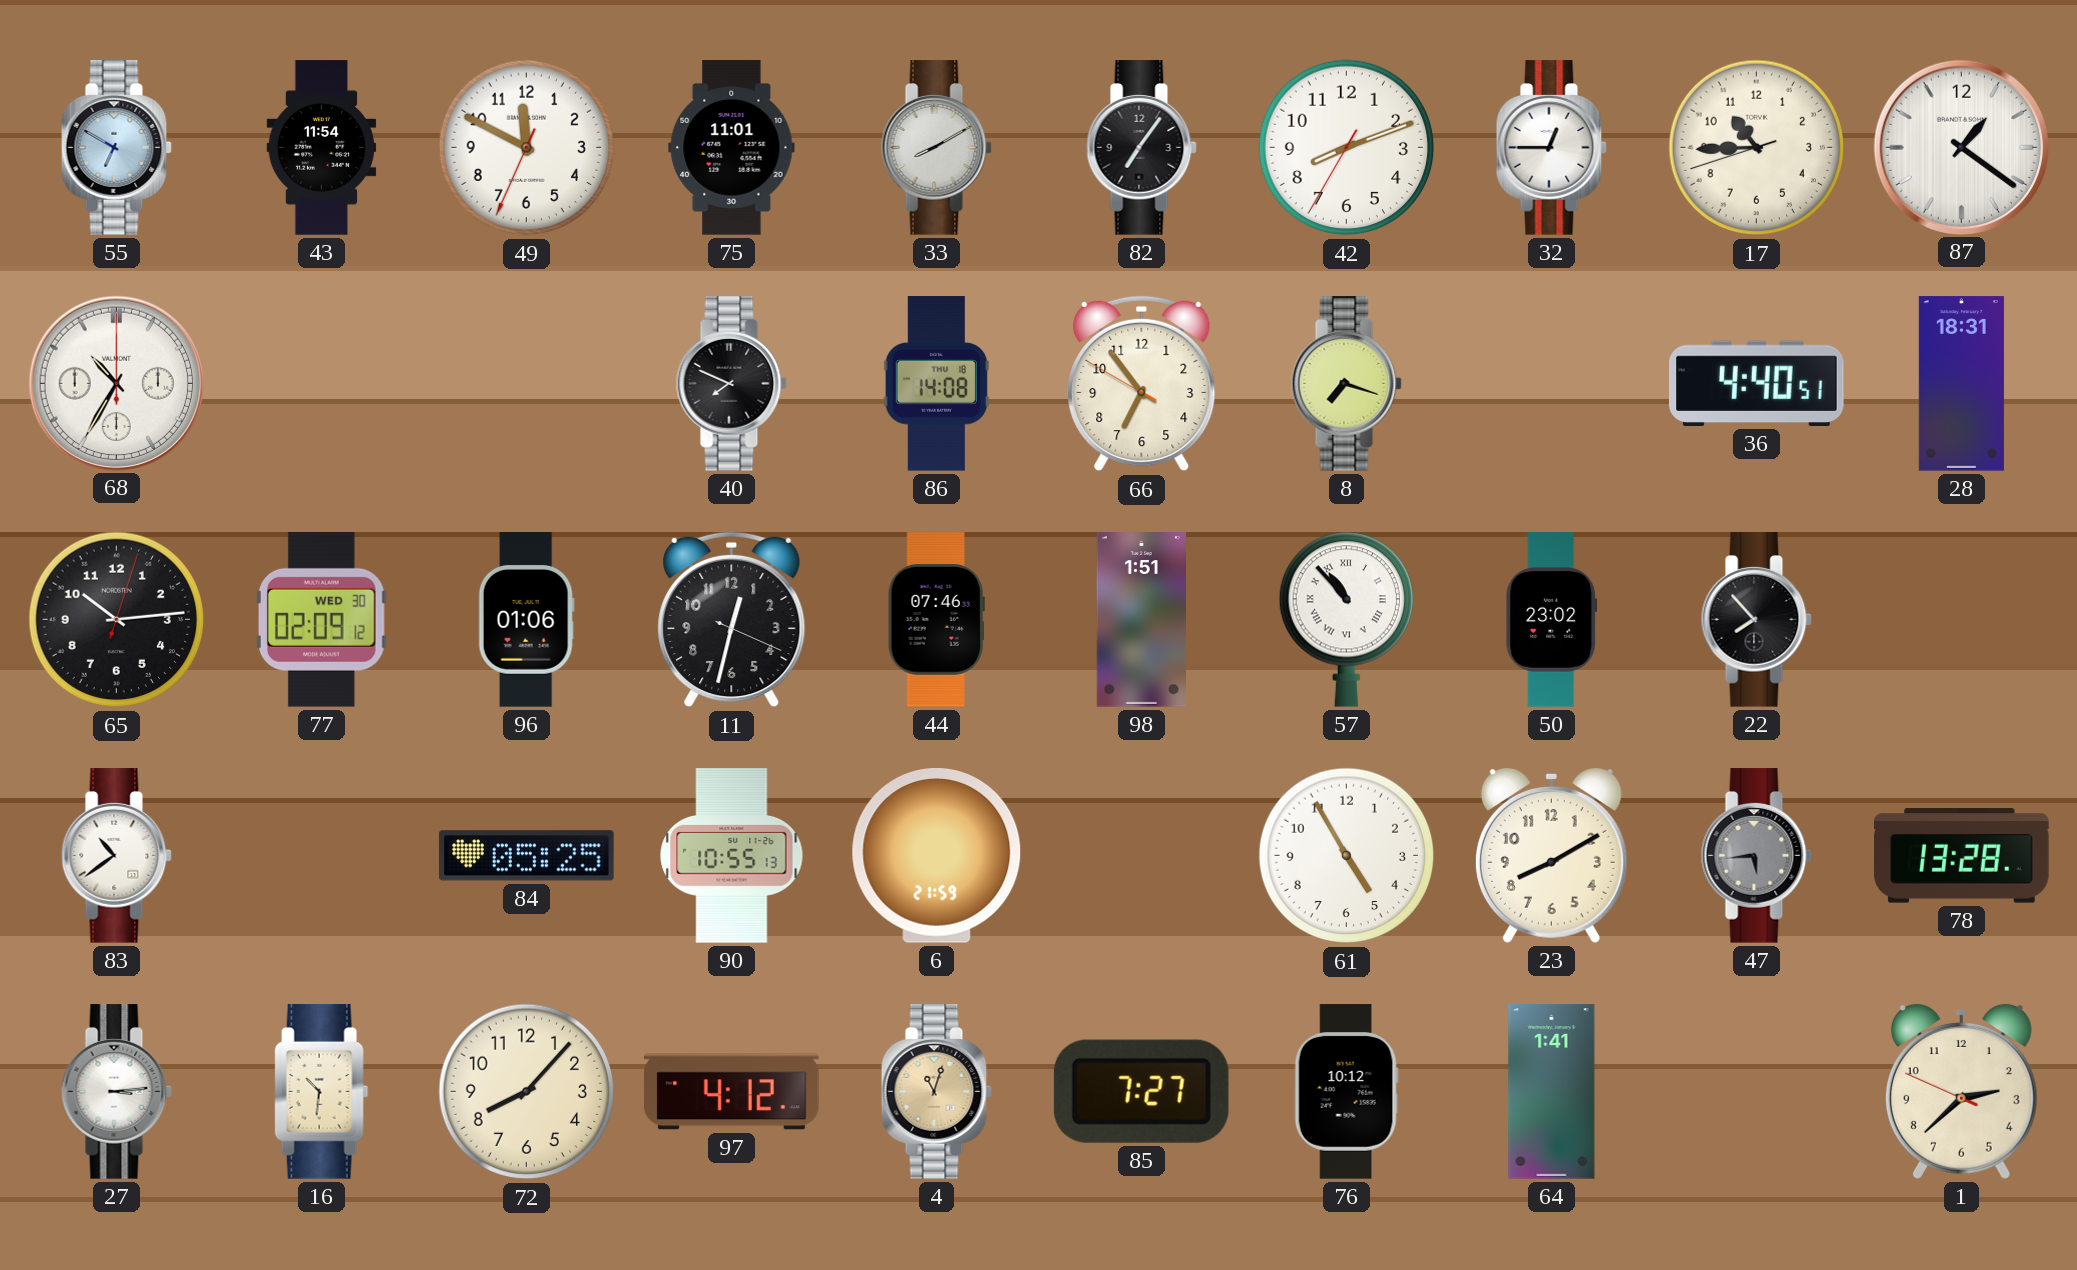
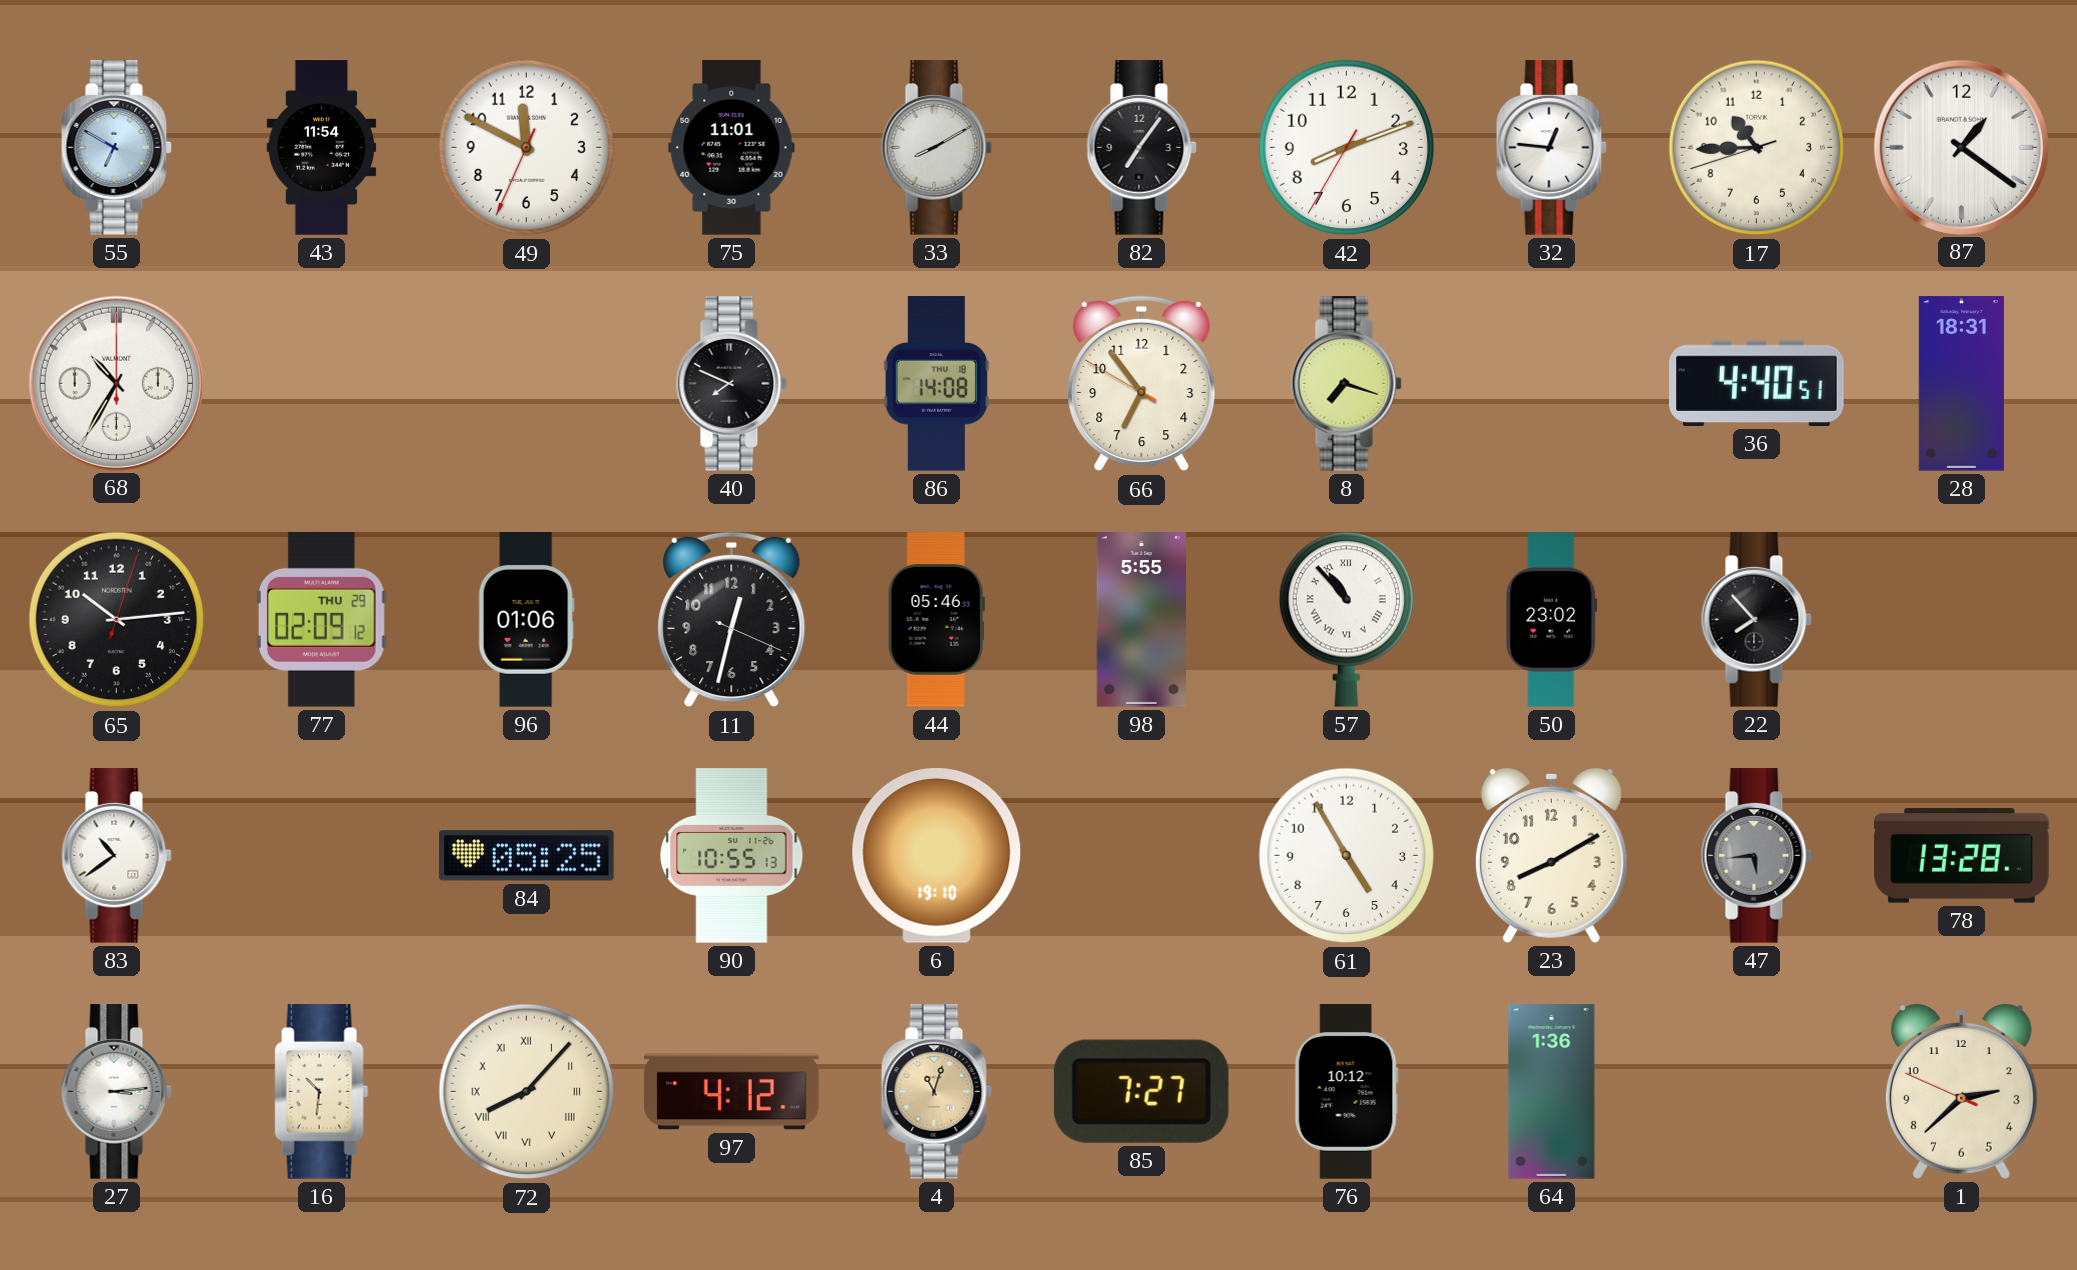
32: 12:45 -> 12:46 (1551, 148)
77 date: WED 30 -> THU 29 (322, 619)
44: 07:46 -> 05:46 (936, 620)
98: 1:51 -> 5:55 (1141, 620)
6: 21:59 -> 19:10 (937, 856)
72 numerals: Arabic -> Roman (527, 1092)
64: 1:41 -> 1:36 (1552, 1092)
